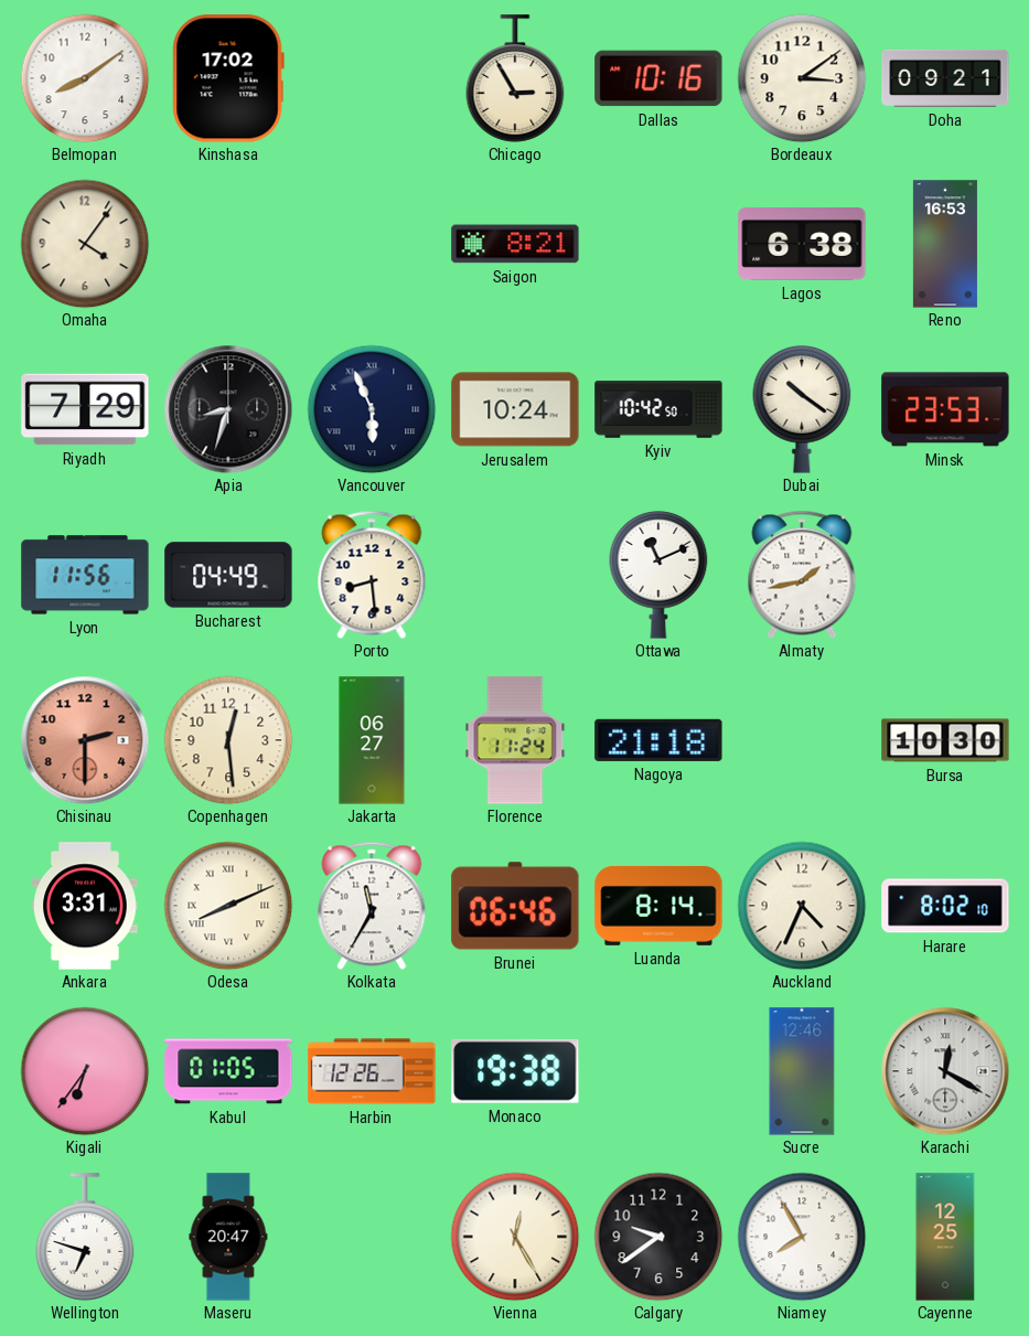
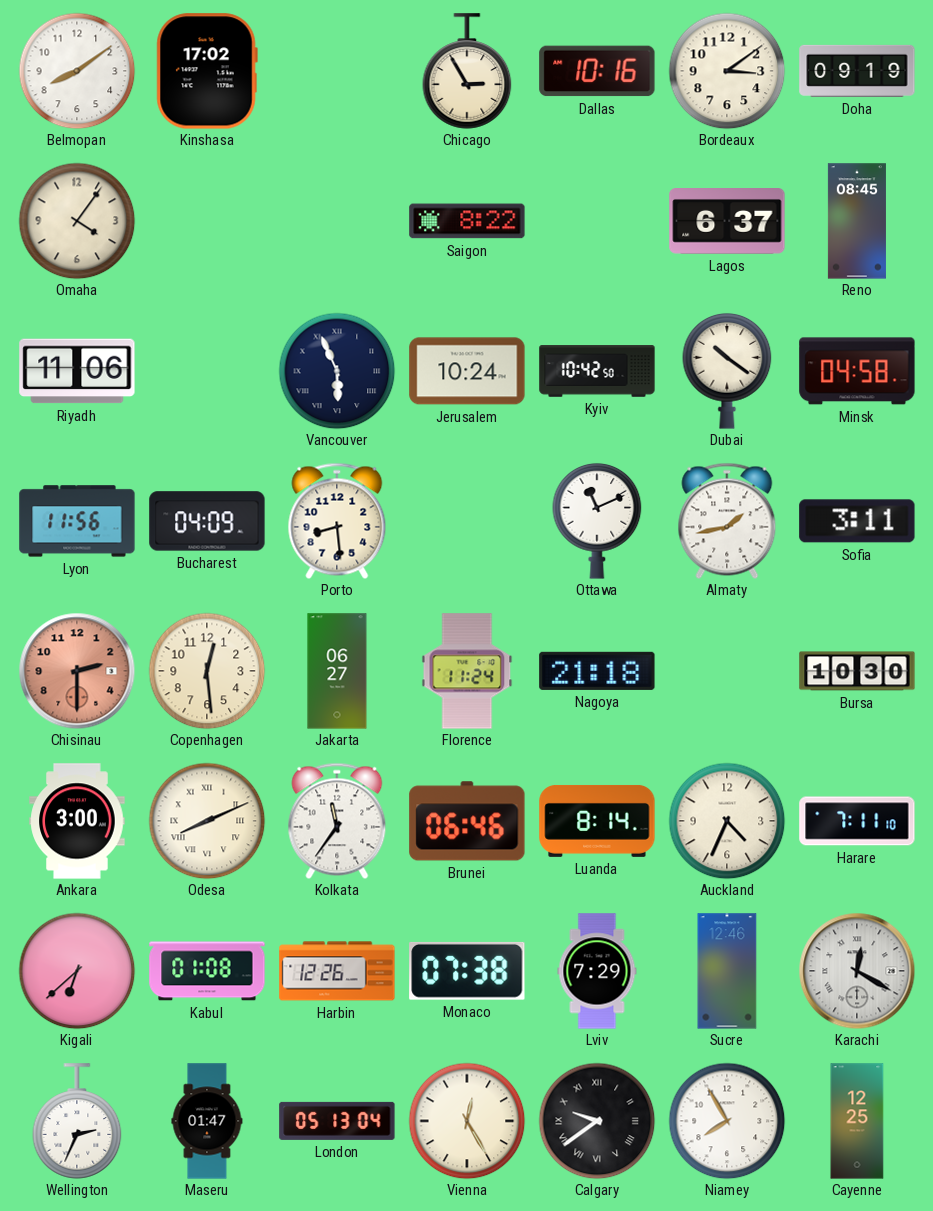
Doha: 09:21 -> 09:19 (857, 71)
Saigon: 8:21 -> 8:22 (467, 221)
Lagos: 6:38 -> 6:37 (727, 221)
Reno: 16:53 -> 08:45 (857, 221)
Riyadh: 7:29 -> 11:06 (77, 371)
Apia: 8:33 -> none (228, 409)
Minsk: 23:53 -> 04:58 (857, 371)
Bucharest: 04:49 -> 04:09 (207, 521)
Sofia: none -> 3:11 (857, 521)
Ankara: 3:31 -> 3:00 (77, 821)
Kolkata: 11:35 -> 11:36 (337, 821)
Harare: 8:02 -> 7:11 (857, 821)
Kigali: 6:36 -> 6:38 (77, 971)
Kabul: 01:05 -> 01:08 (207, 971)
Monaco: 19:38 -> 07:38 (467, 971)
Lviv: none -> 7:29 (597, 971)
Wellington: 6:48 -> 2:34 (77, 1121)
Maseru: 20:47 -> 01:47 (207, 1121)
London: none -> 05:13 (337, 1121)
Calgary numerals: Arabic -> Roman (597, 1121)
